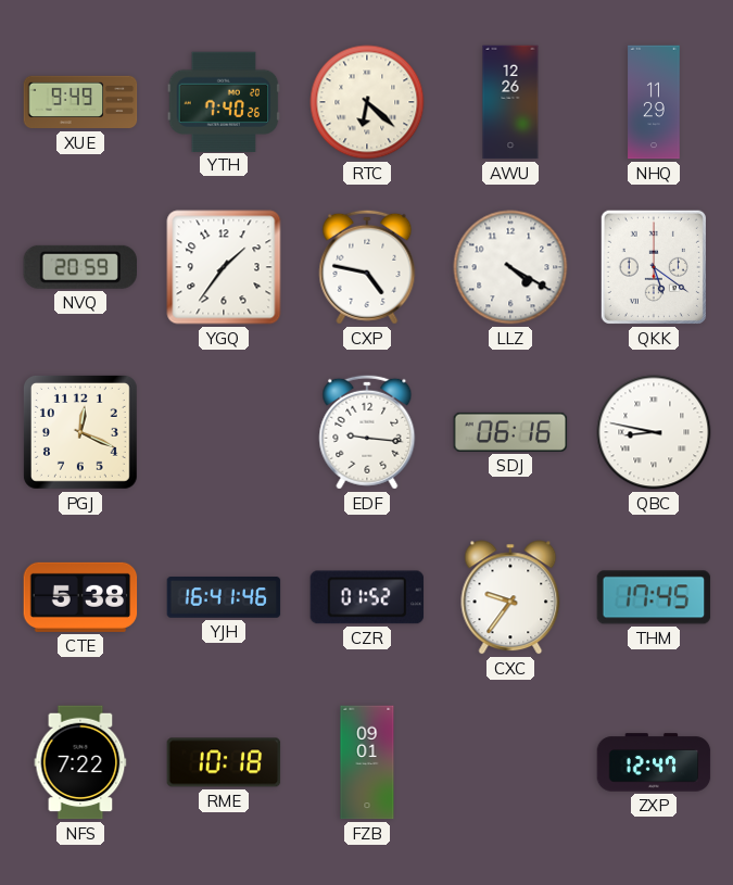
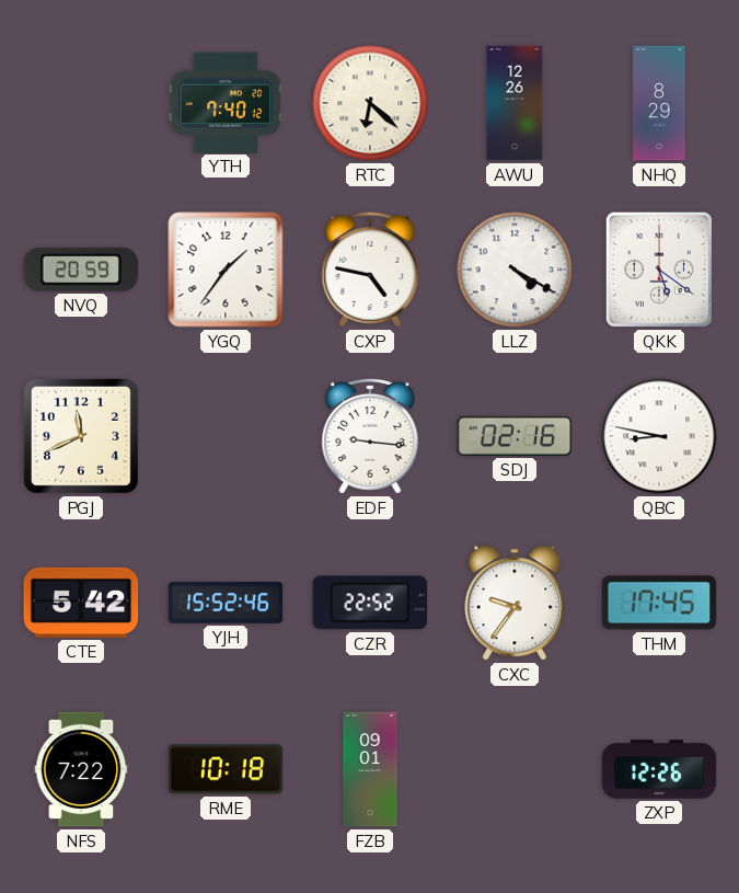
XUE: 9:49 -> none (80, 102)
YTH: 7:40:26 -> 7:40:12 (226, 102)
NHQ: 11:29 -> 8:29 (659, 103)
PGJ: 12:19 -> 11:41 (81, 436)
SDJ: 06:16 -> 02:16 (515, 436)
CTE: 5:38 -> 5:42 (81, 603)
YJH: 16:41 -> 15:52 (226, 603)
CZR: 01:52 -> 22:52 (370, 603)
ZXP: 12:47 -> 12:26 (659, 769)
